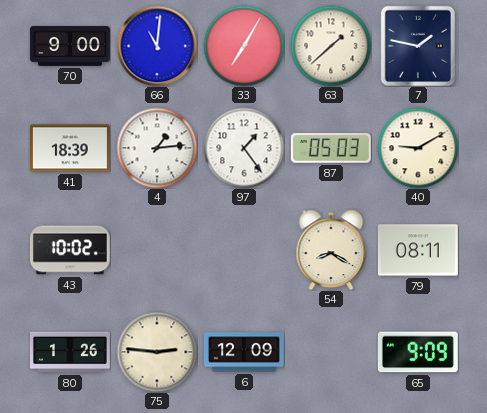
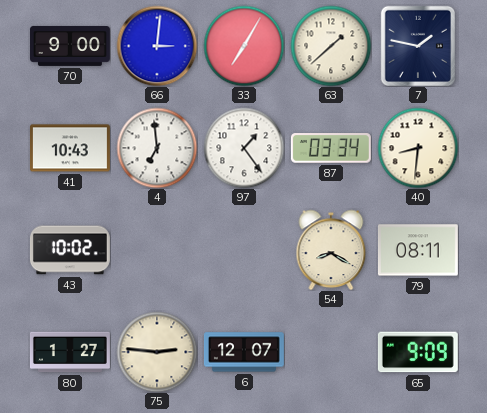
66: 11:01 -> 3:01 (157, 46)
41: 18:39 -> 10:43 (70, 148)
4: 1:14 -> 6:59 (157, 148)
87: 05:03 -> 03:34 (331, 148)
40: 9:10 -> 8:31 (418, 148)
80: 1:26 -> 1:27 (70, 352)
6: 12:09 -> 12:07 (244, 352)
